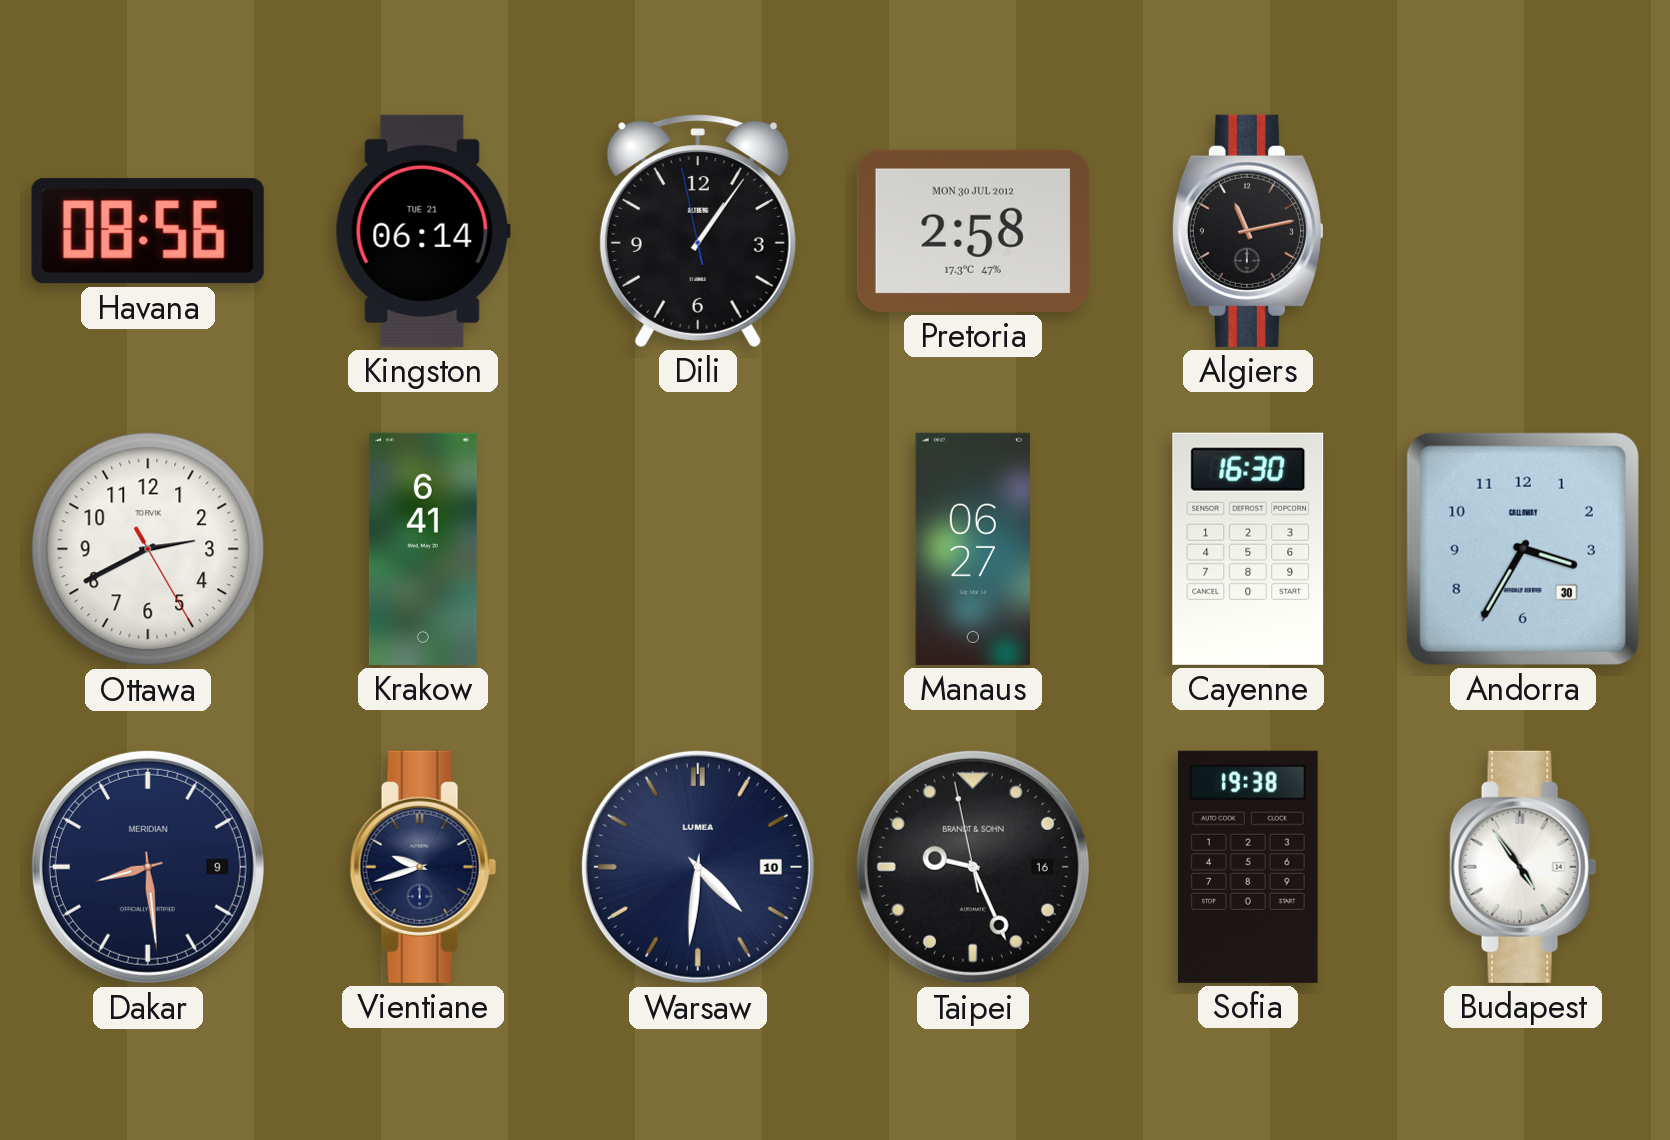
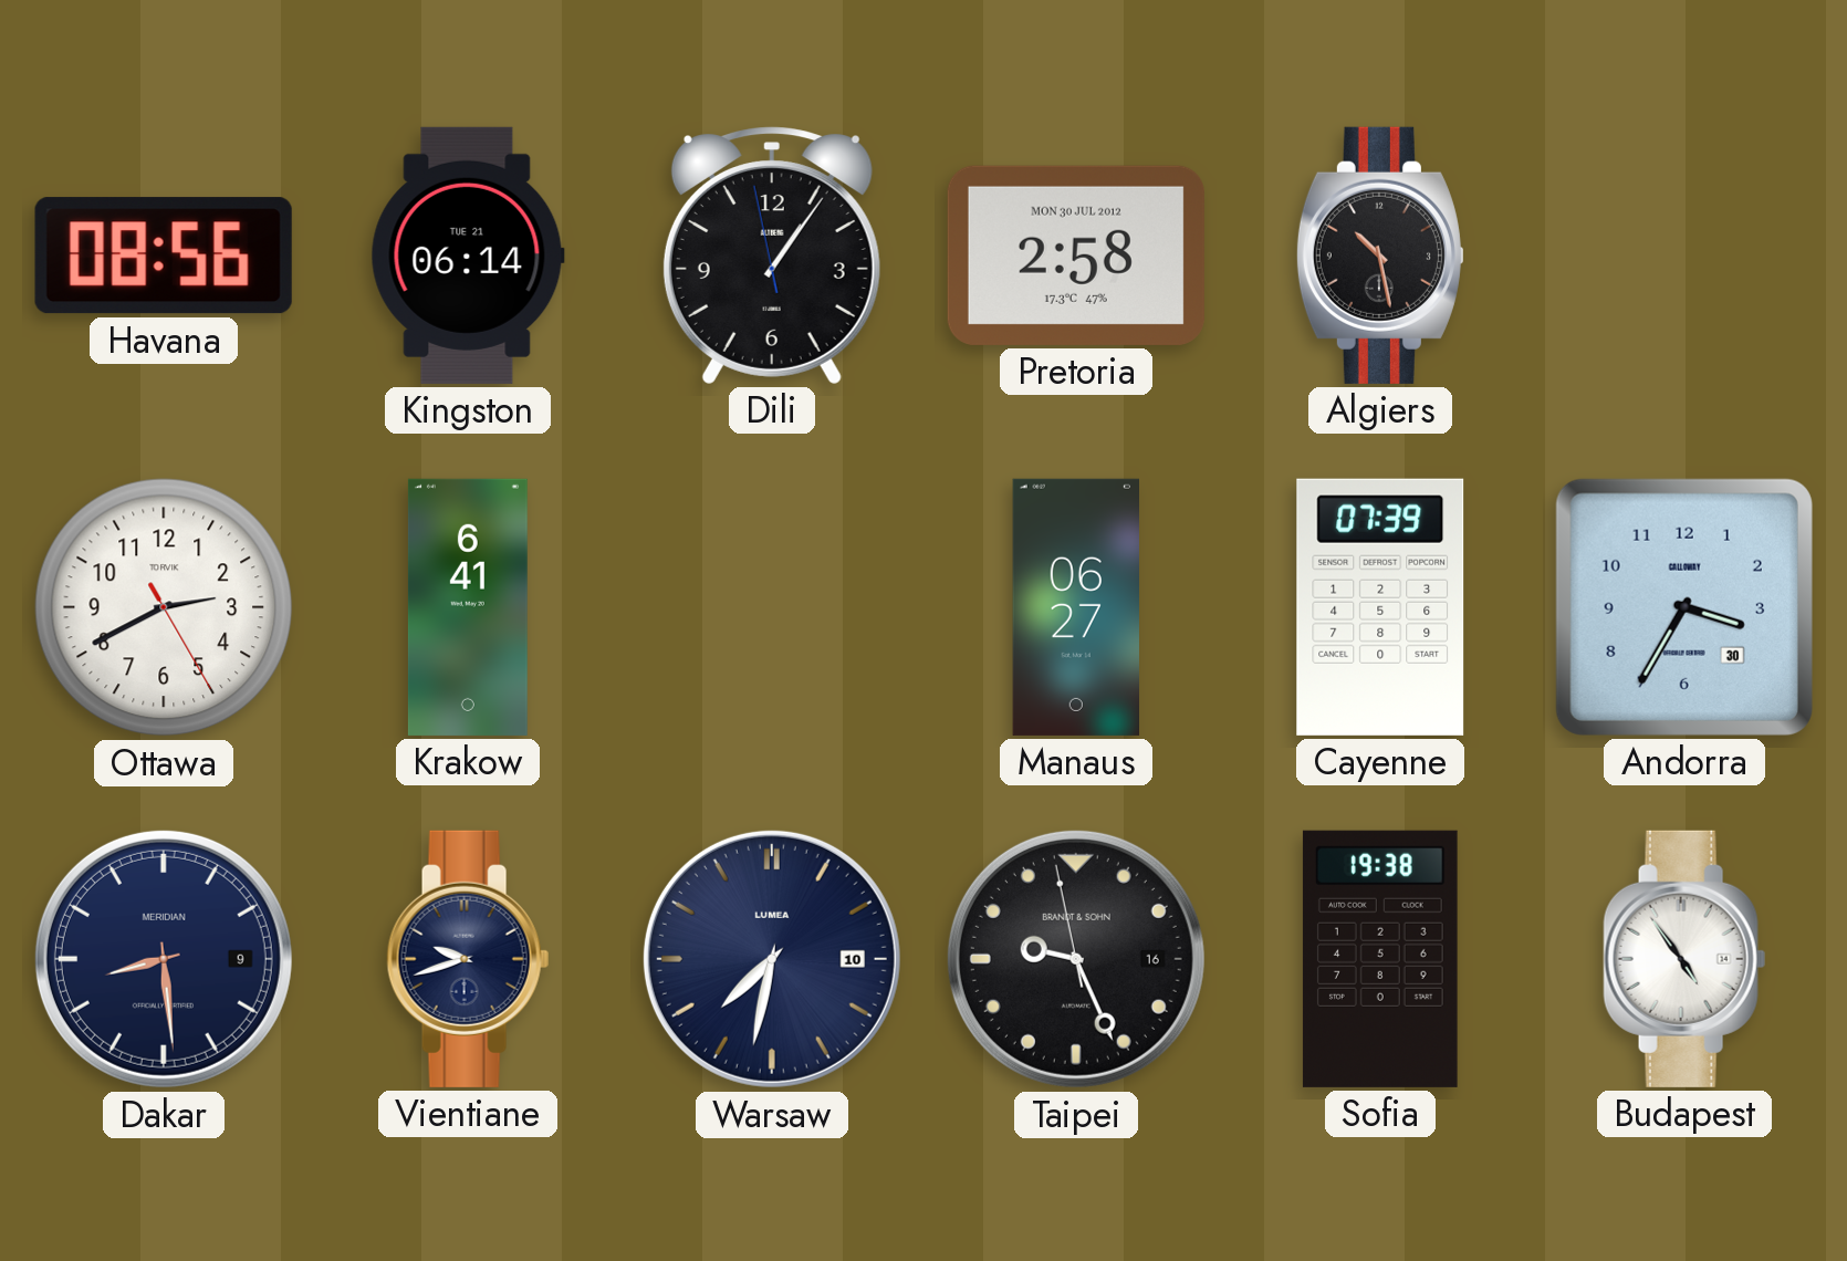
Algiers: 11:13 -> 10:28 (1380, 256)
Cayenne: 16:30 -> 07:39 (1380, 607)
Warsaw: 4:31 -> 7:32 (772, 959)
